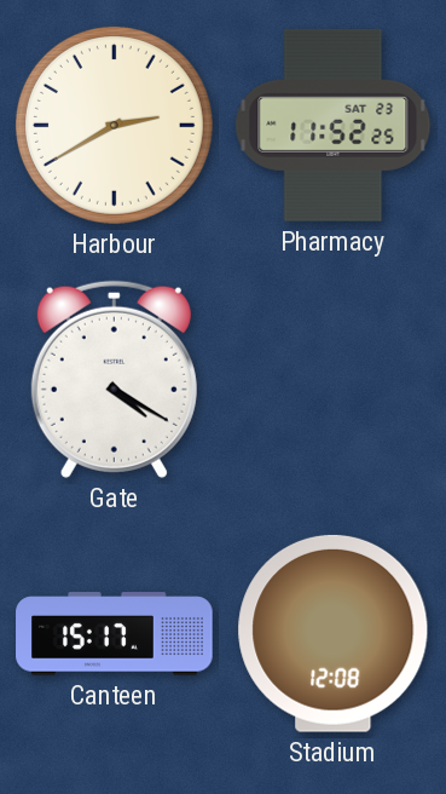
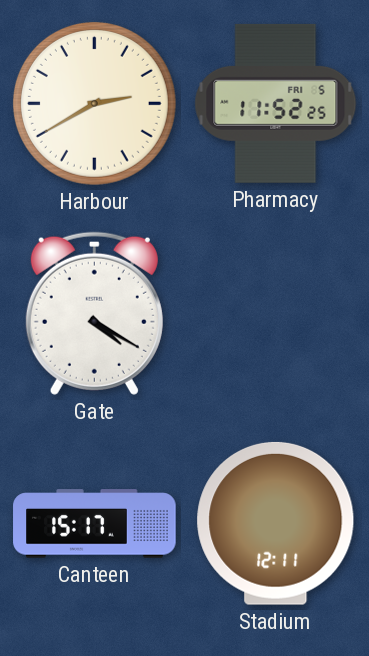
Pharmacy date: SAT 23 -> FRI 5 (276, 103)
Stadium: 12:08 -> 12:11 (276, 523)
